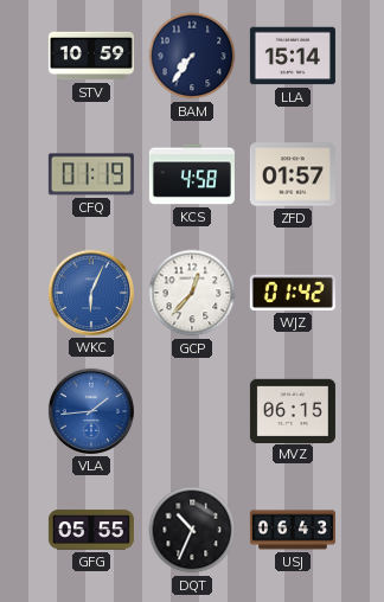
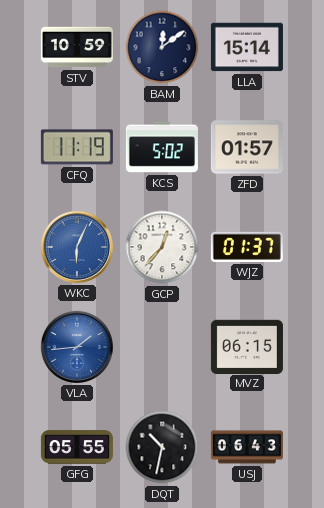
BAM: 7:36 -> 12:09 (162, 47)
CFQ: 01:19 -> 11:19 (77, 147)
KCS: 4:58 -> 5:02 (162, 147)
WJZ: 01:42 -> 01:37 (247, 247)
DQT: 10:34 -> 10:32 (162, 447)
